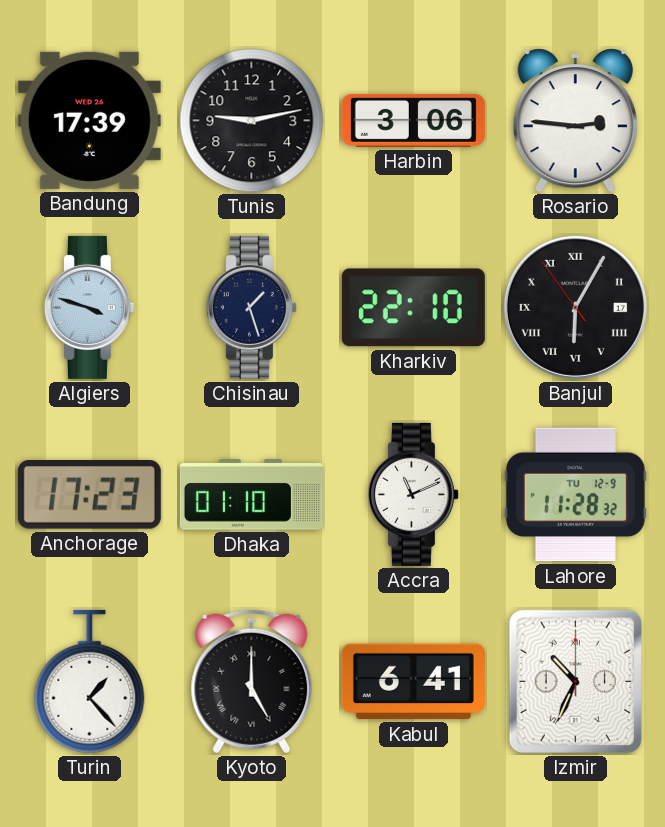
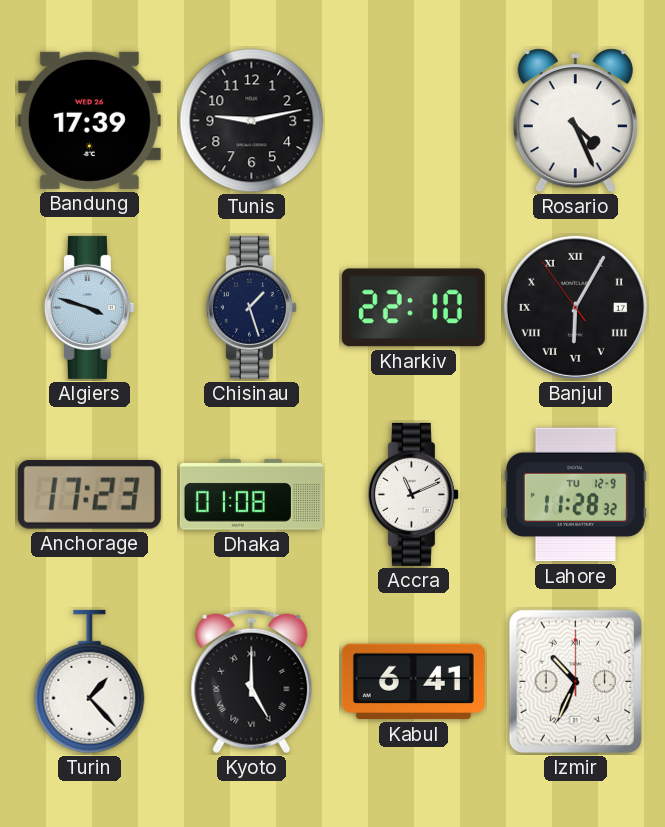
Harbin: 3:06 -> none (413, 120)
Rosario: 2:46 -> 4:26 (575, 121)
Dhaka: 01:10 -> 01:08 (251, 495)
